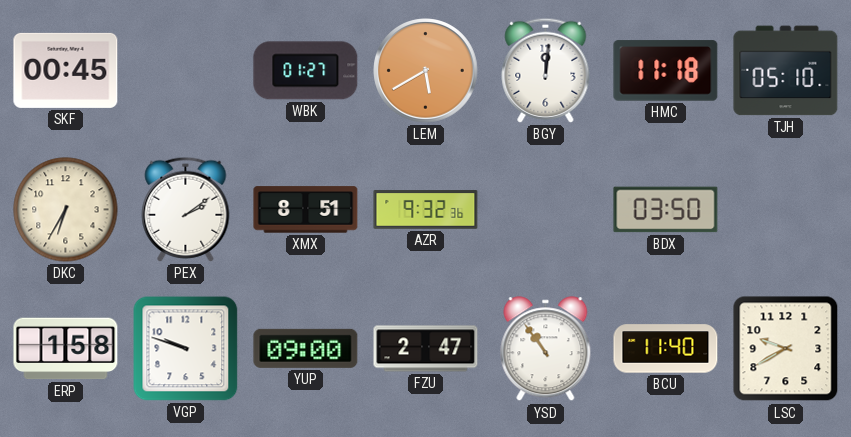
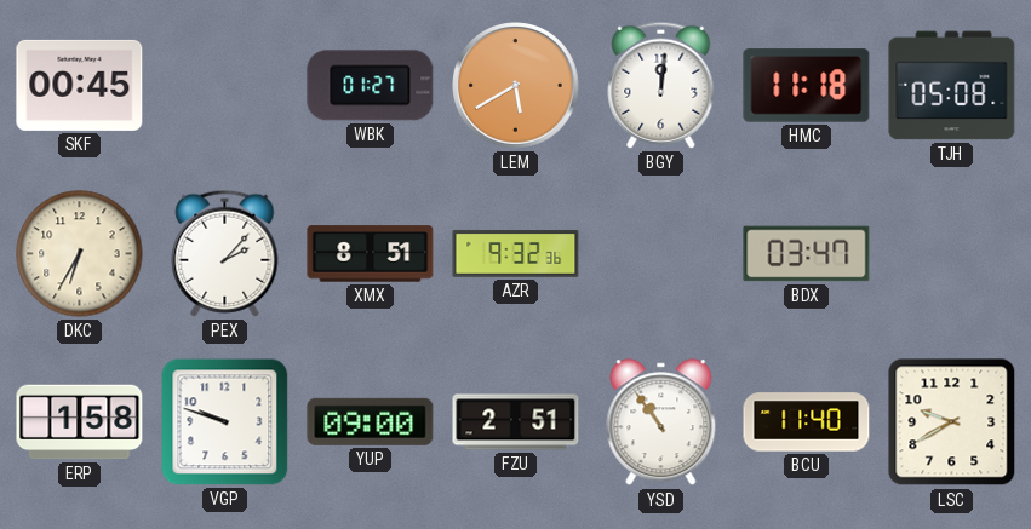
TJH: 05:10 -> 05:08 (952, 86)
PEX: 2:09 -> 2:07 (225, 253)
BDX: 03:50 -> 03:47 (807, 254)
FZU: 2:47 -> 2:51 (516, 422)
